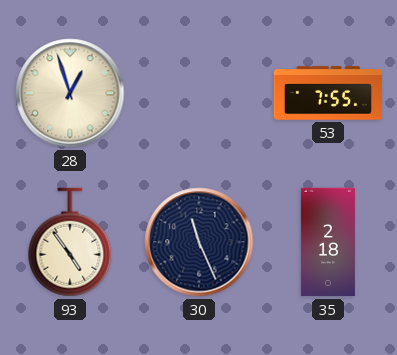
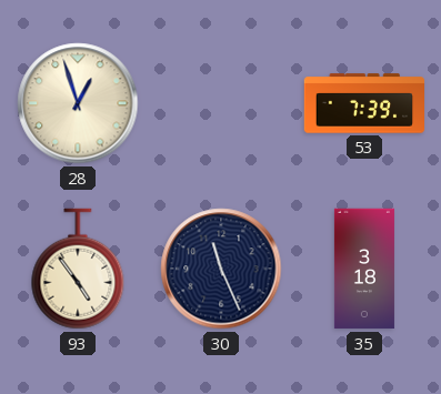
53: 7:55 -> 7:39 (364, 103)
35: 2:18 -> 3:18 (364, 269)
